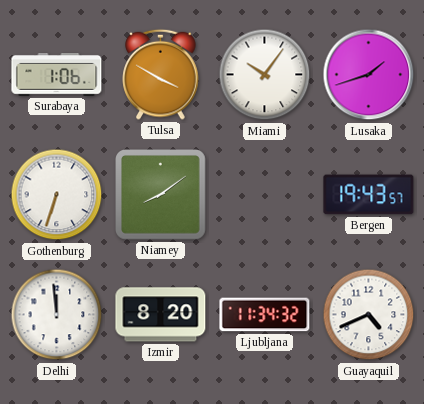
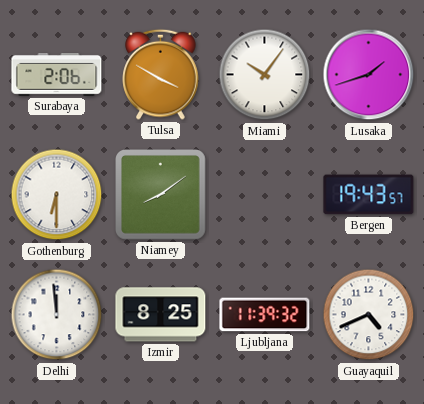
Surabaya: 1:06 -> 2:06 (57, 75)
Gothenburg: 6:33 -> 6:30 (57, 195)
Izmir: 8:20 -> 8:25 (161, 315)
Ljubljana: 11:34 -> 11:39 (265, 315)
